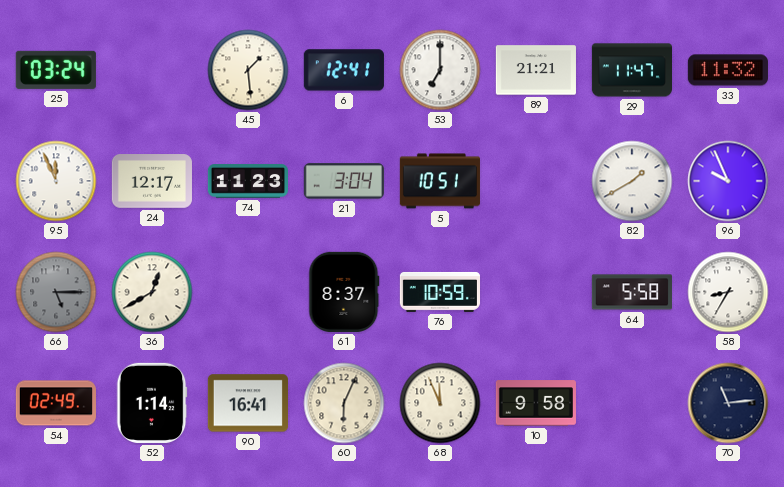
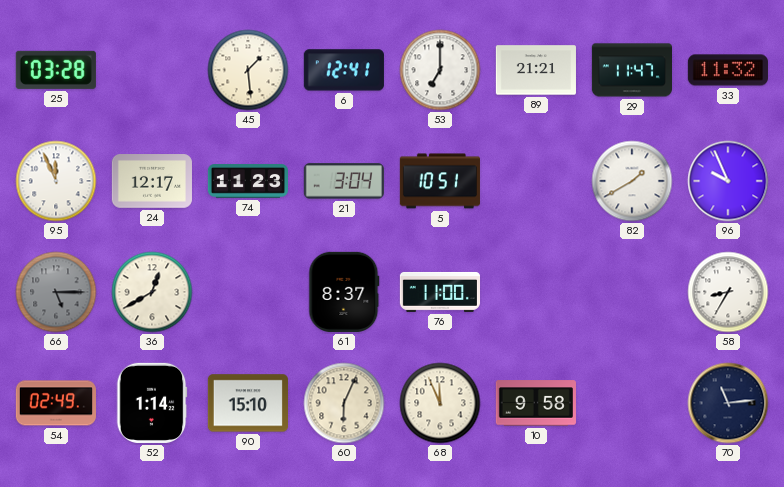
25: 03:24 -> 03:28 (56, 70)
76: 10:59 -> 11:00 (439, 292)
64: 5:58 -> none (632, 292)
90: 16:41 -> 15:10 (248, 403)
